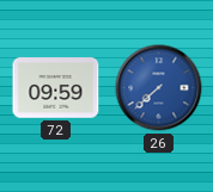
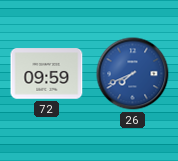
26: 7:38 -> 7:41 (133, 74)
